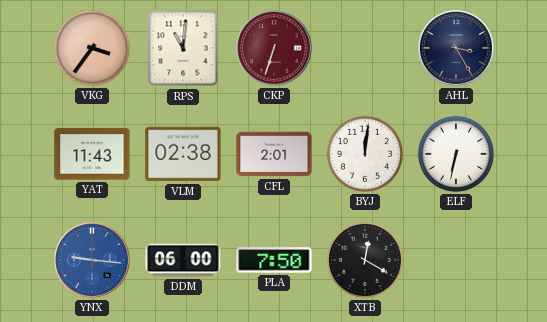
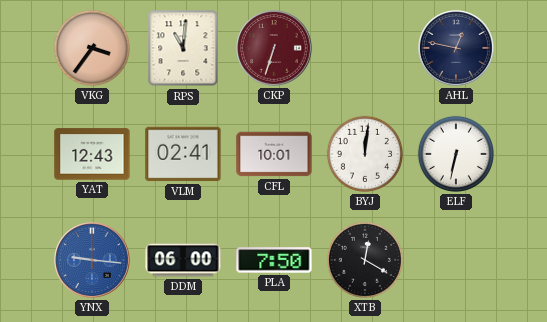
AHL: 3:25 -> 12:47 (456, 48)
YAT: 11:43 -> 12:43 (92, 154)
VLM: 02:38 -> 02:41 (183, 154)
CFL: 2:01 -> 10:01 (274, 154)
